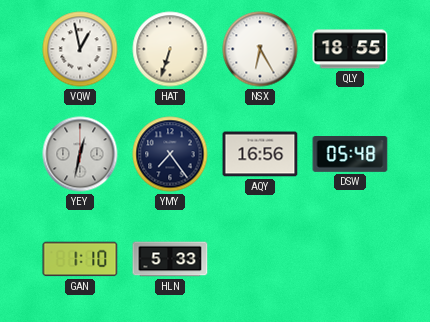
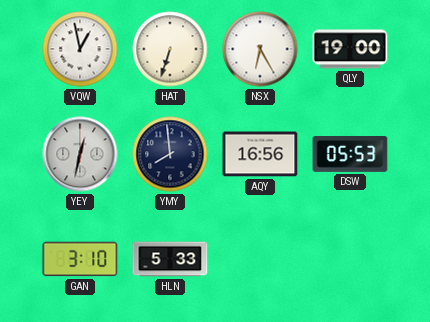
QLY: 18:55 -> 19:00 (350, 49)
YMY: 7:24 -> 7:59 (170, 154)
DSW: 05:48 -> 05:53 (350, 155)
GAN: 1:10 -> 3:10 (80, 259)
